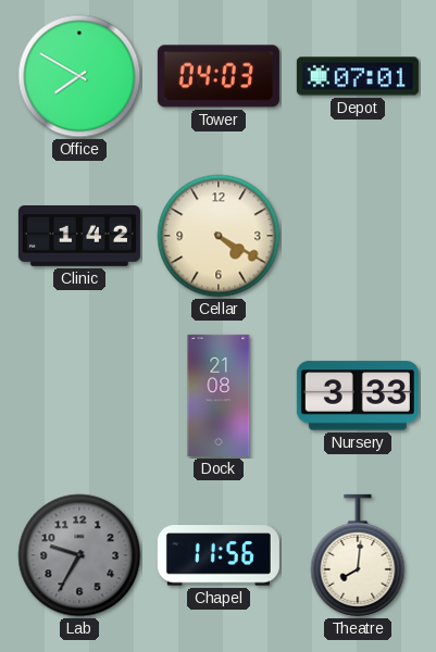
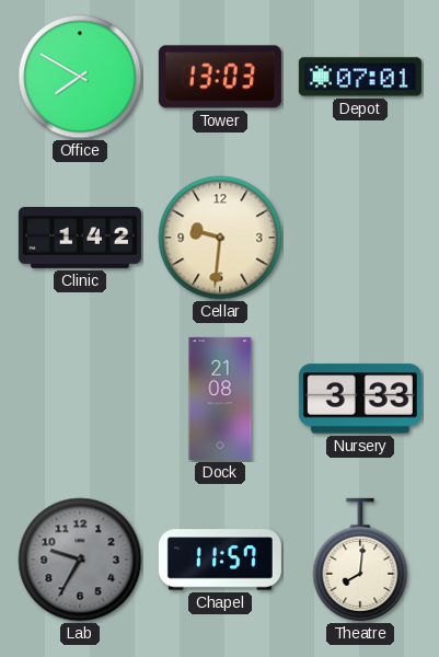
Tower: 04:03 -> 13:03 (220, 77)
Cellar: 4:20 -> 9:31 (220, 238)
Chapel: 11:56 -> 11:57 (220, 560)
